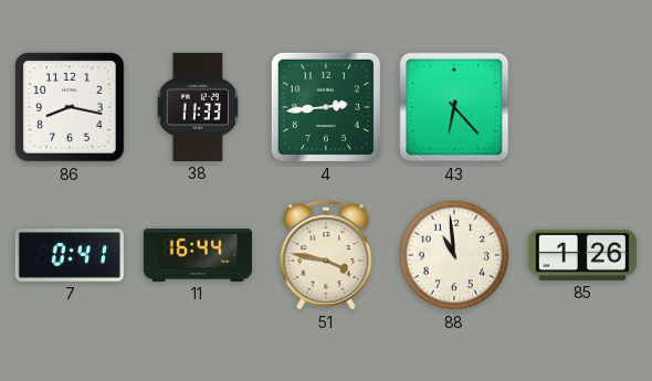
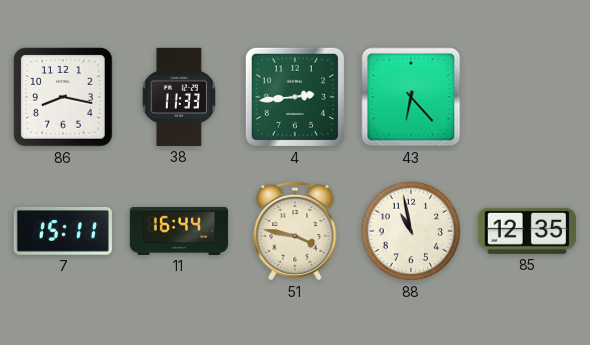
7: 0:41 -> 15:11 (63, 231)
88: 10:59 -> 10:58 (411, 231)
85: 1:26 -> 12:35 (527, 231)
